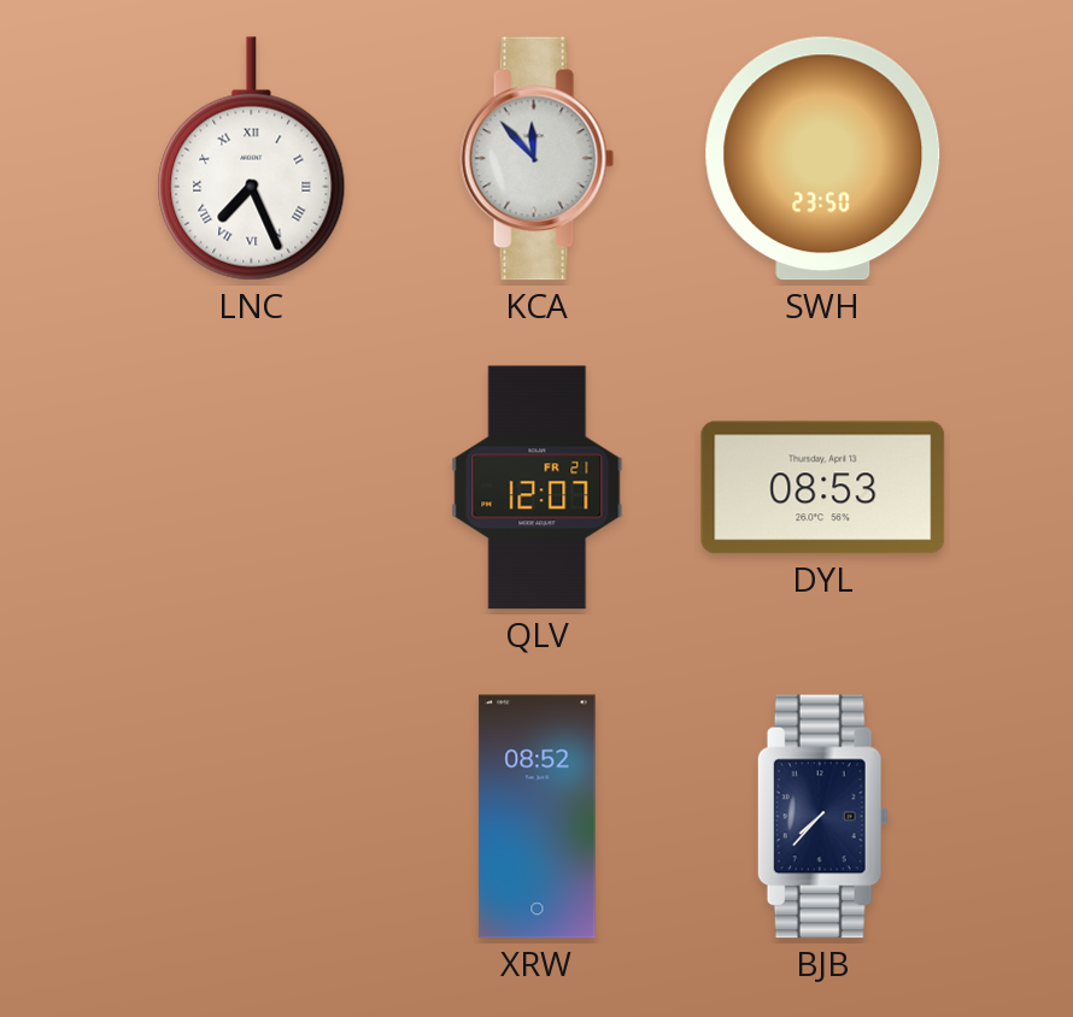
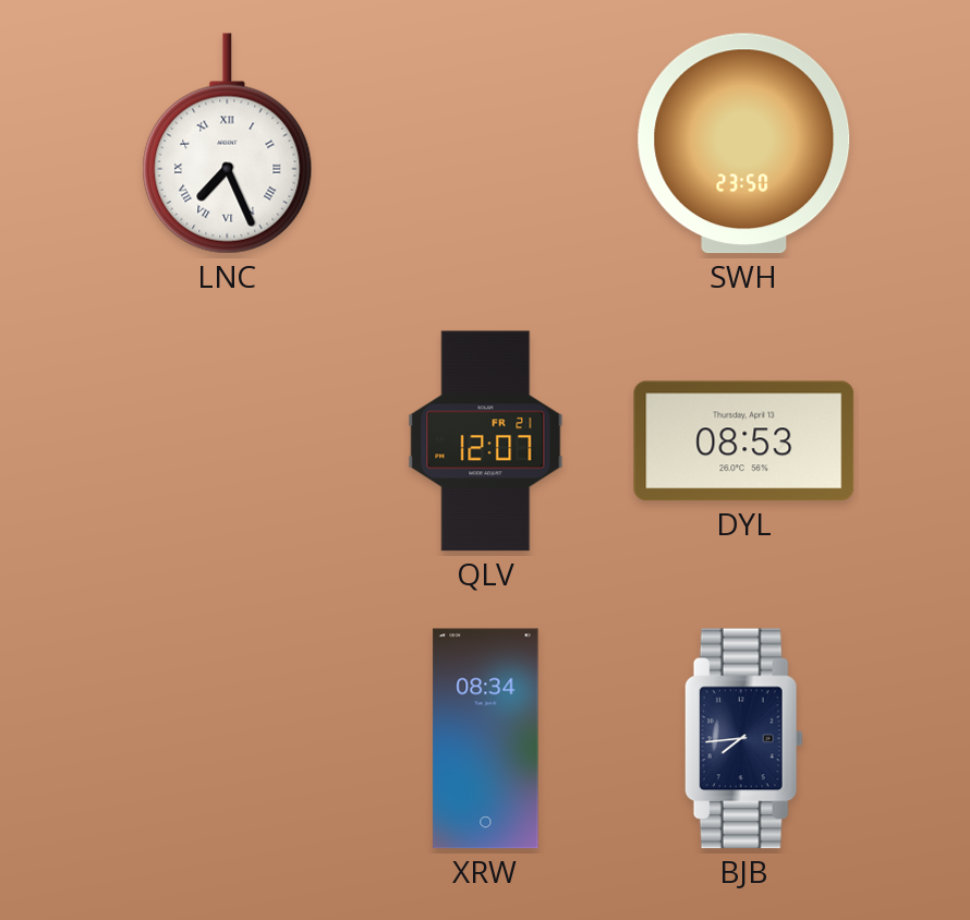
KCA: 11:53 -> none (538, 159)
XRW: 08:52 -> 08:34 (486, 739)
BJB: 7:37 -> 7:44 (743, 739)
